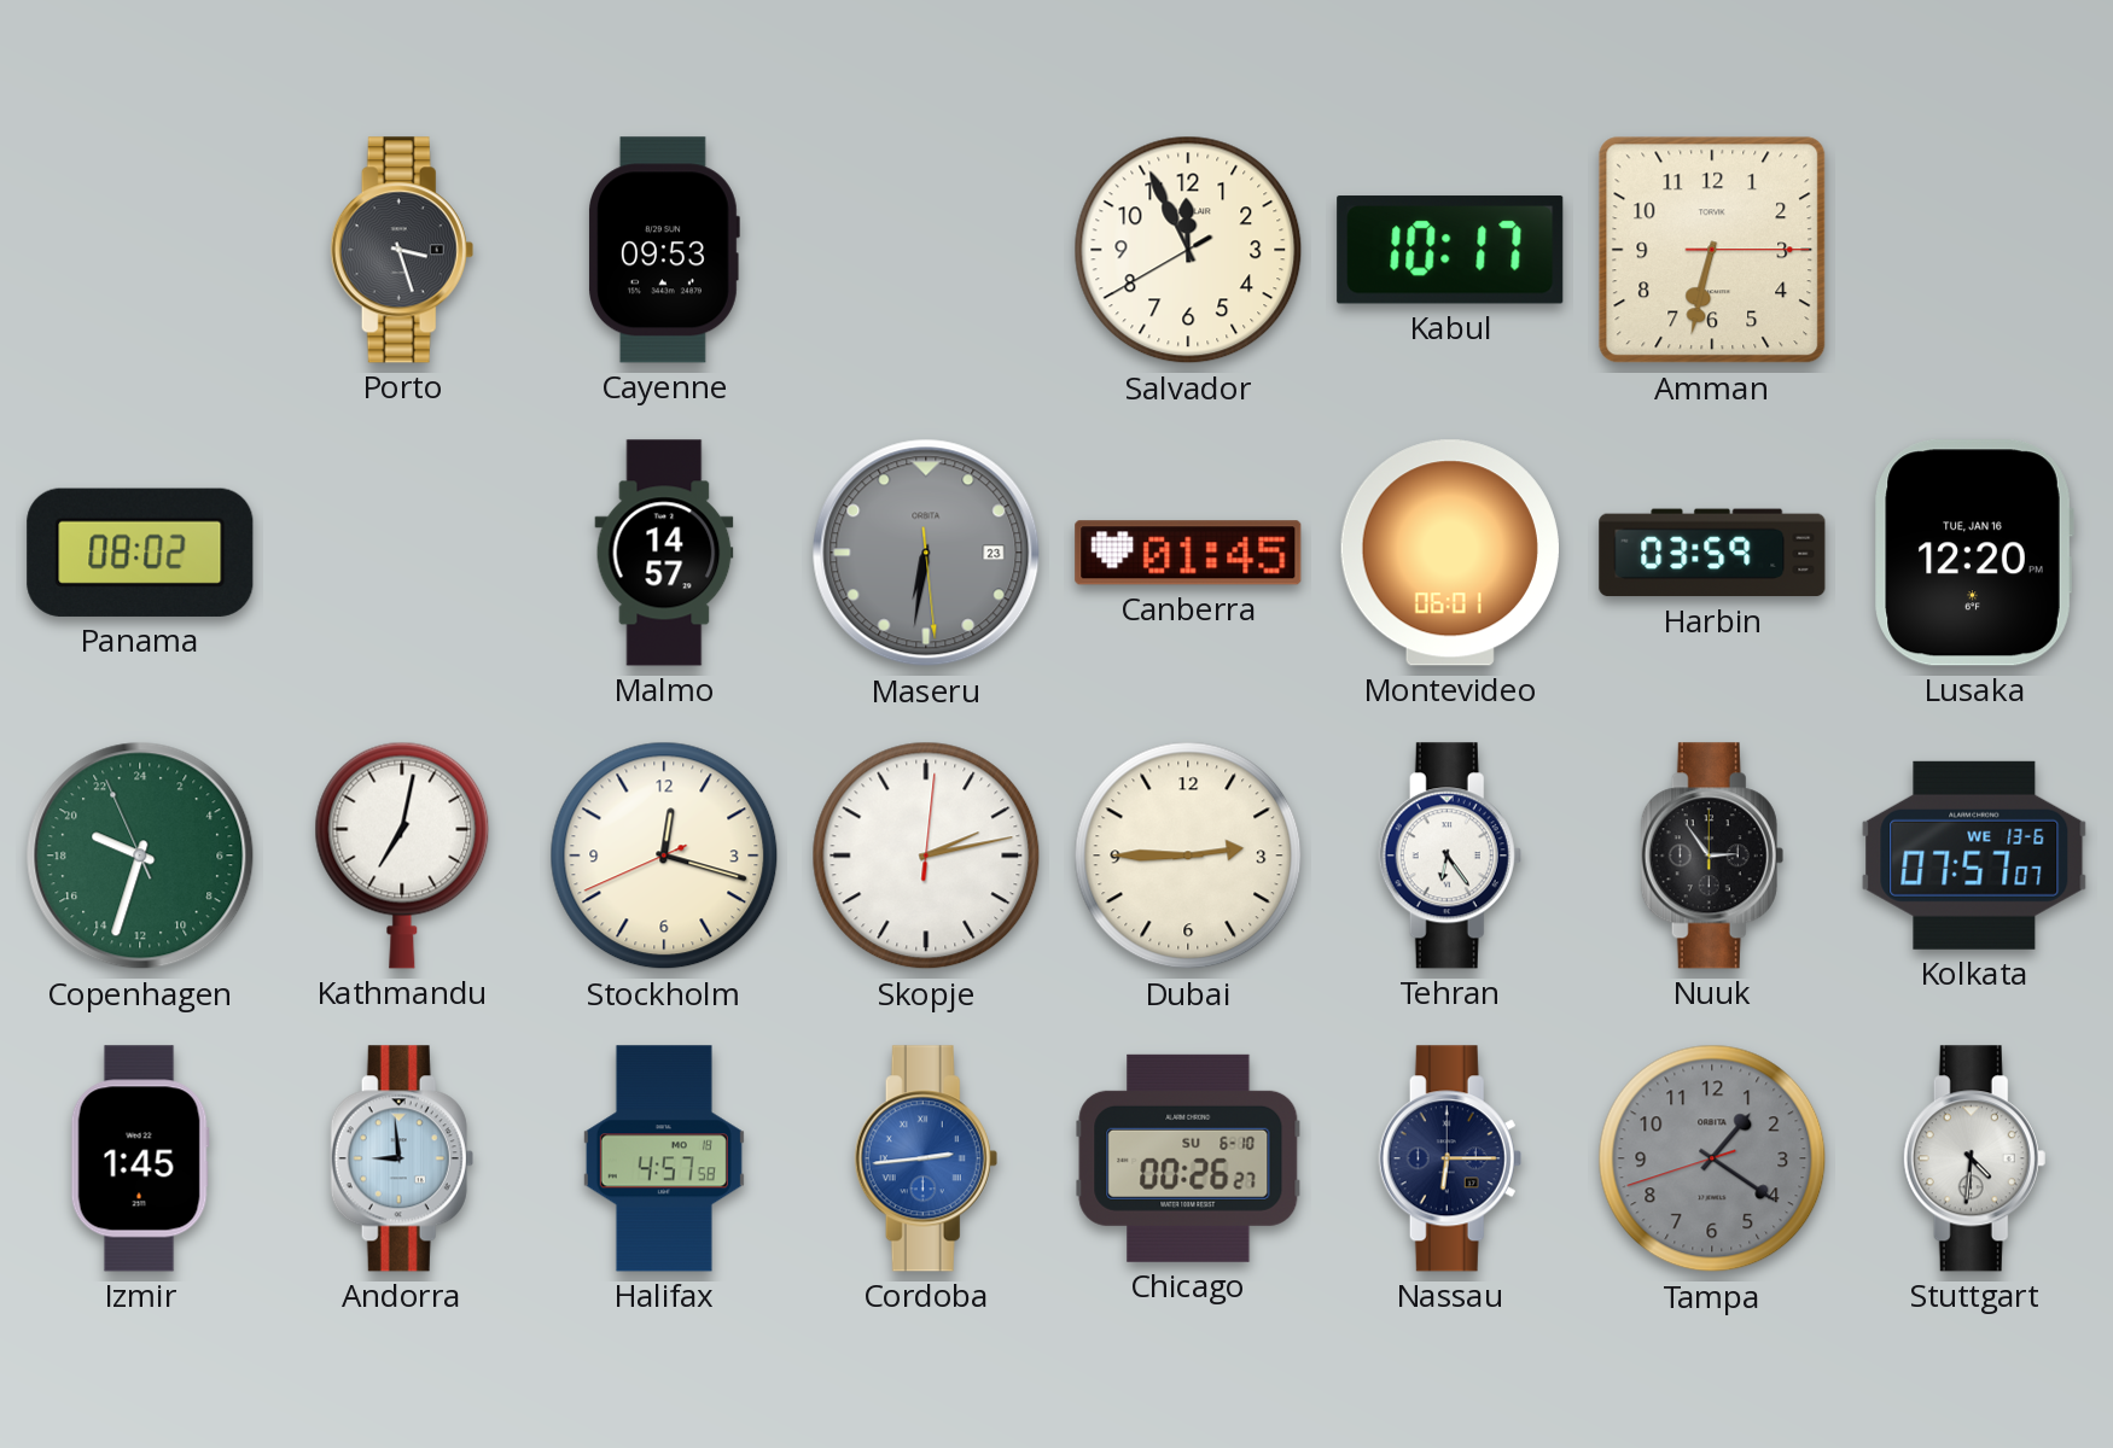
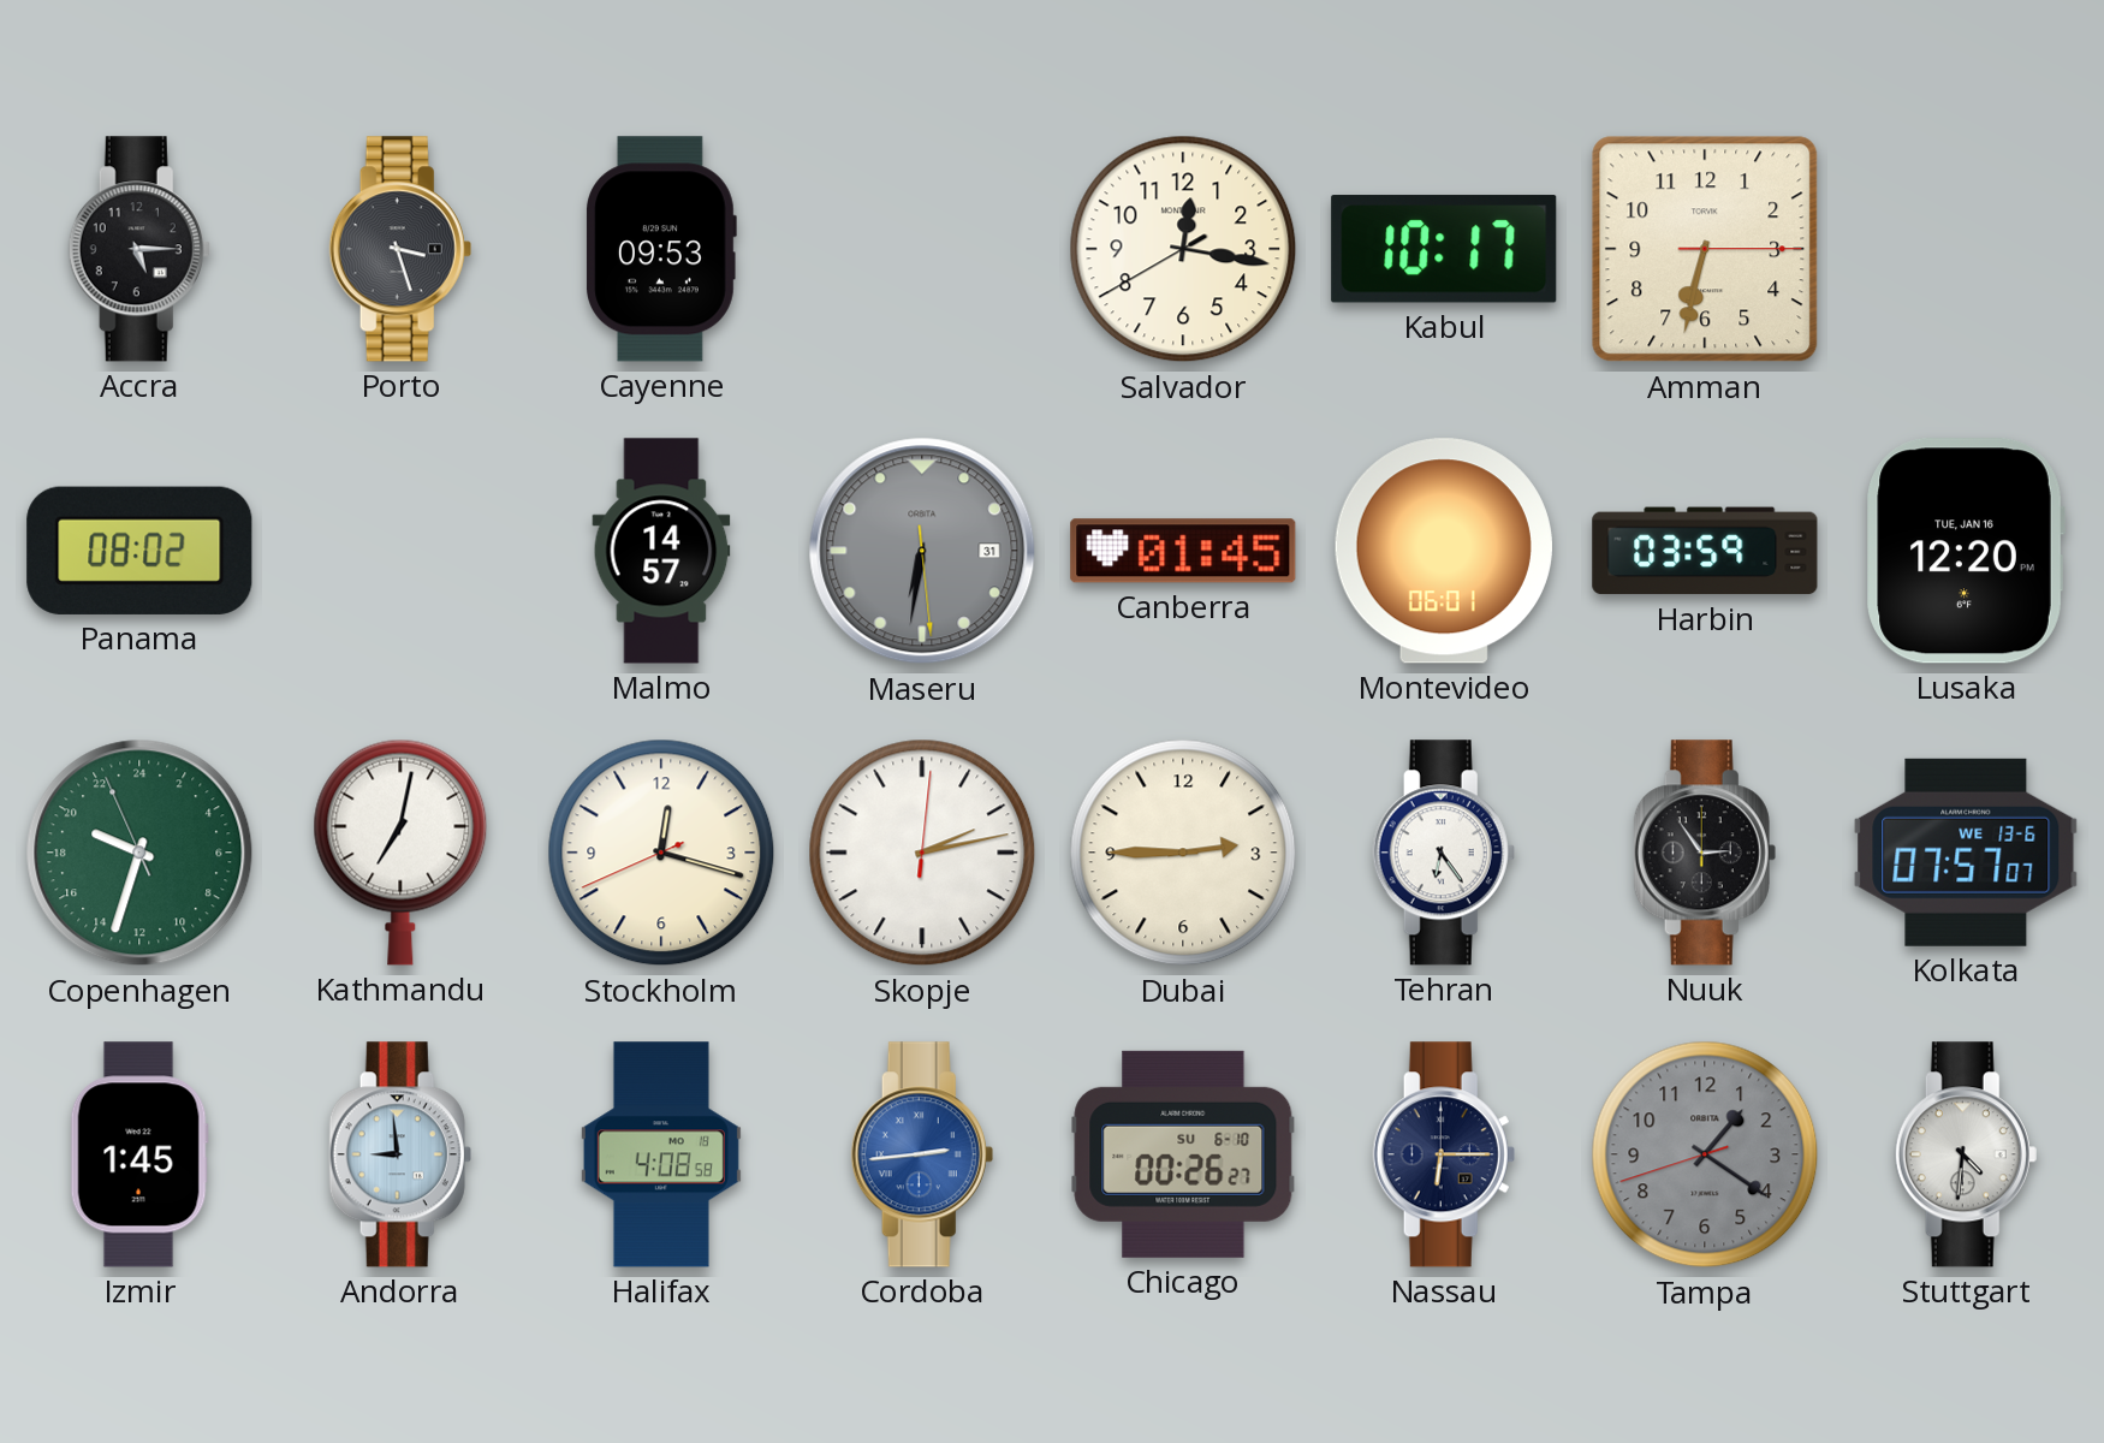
Accra: none -> 5:15 (139, 249)
Salvador: 11:55 -> 12:16 (1183, 249)
Maseru date: 23 -> 31 (922, 551)
Halifax: 4:57 -> 4:08 (661, 1154)
